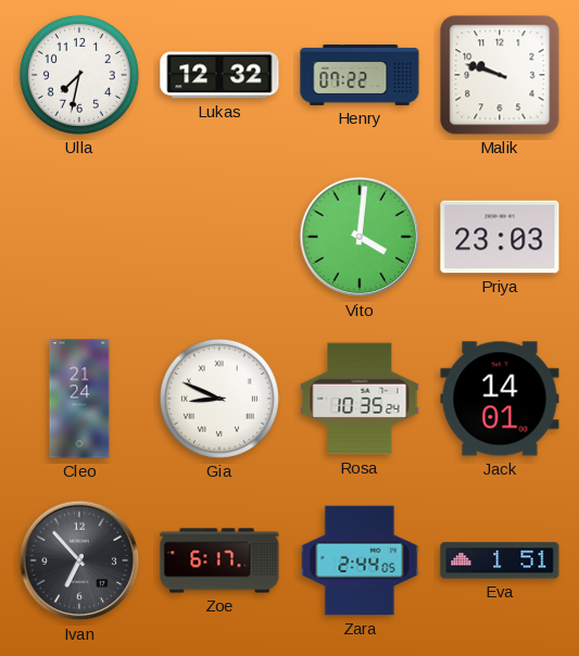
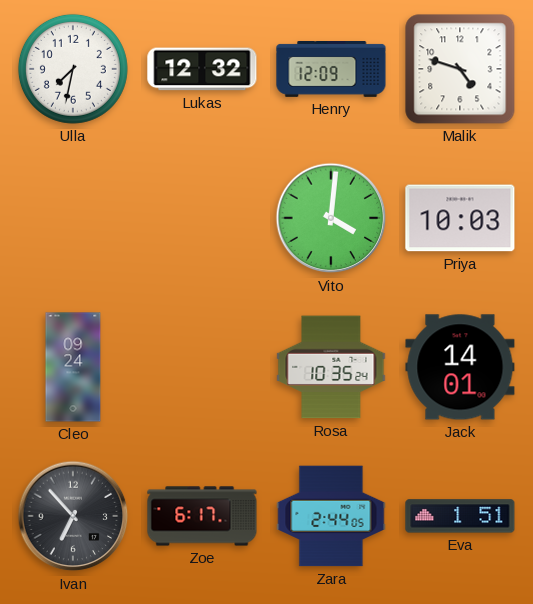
Henry: 07:22 -> 12:09 (331, 70)
Malik: 9:48 -> 4:48 (460, 69)
Priya: 23:03 -> 10:03 (460, 218)
Cleo: 21:24 -> 09:24 (73, 367)
Gia: 8:49 -> none (219, 399)
